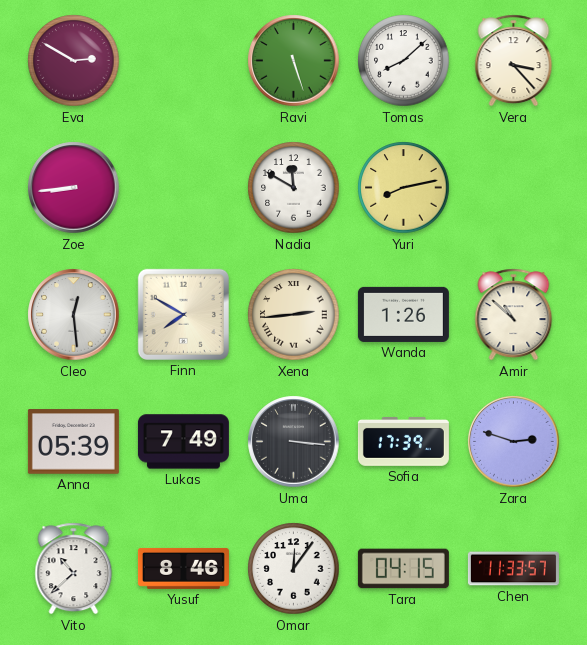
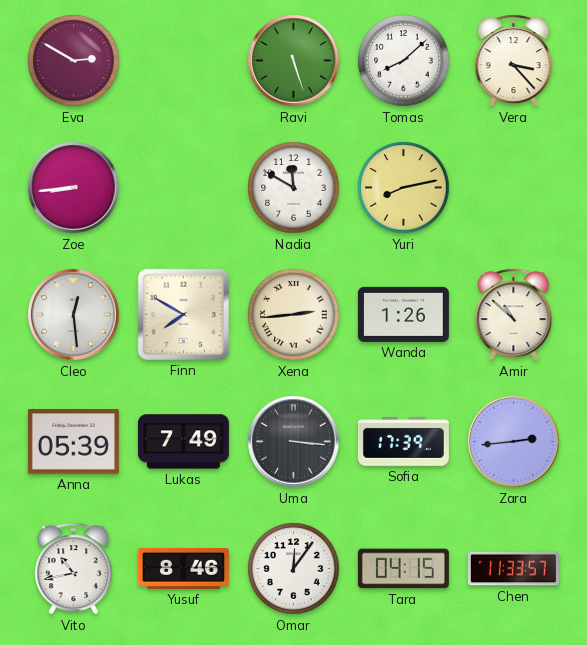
Zara: 2:48 -> 2:44 (514, 442)
Vito: 10:38 -> 10:43 (74, 569)
